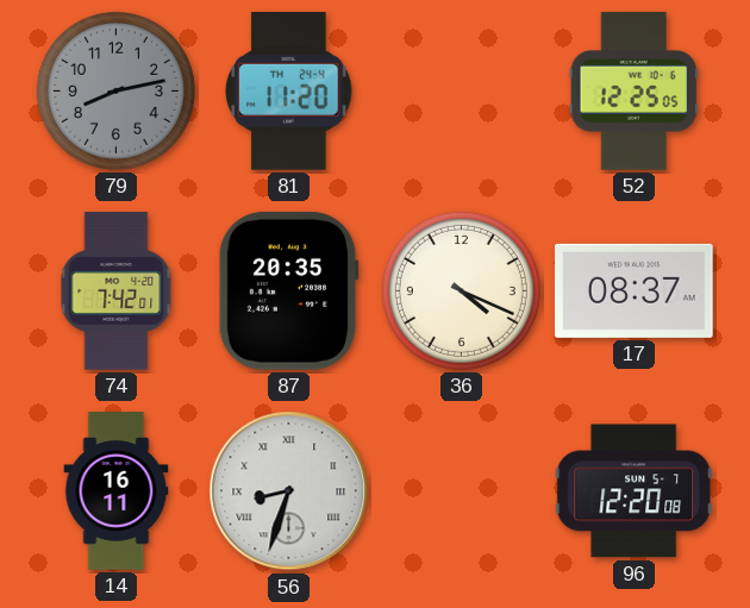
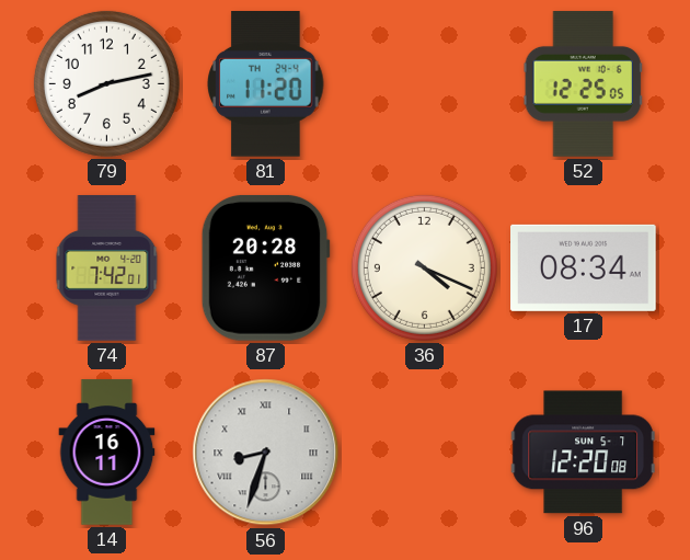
79 dial: grey -> white (106, 83)
87: 20:35 -> 20:28 (265, 267)
17: 08:37 -> 08:34 (584, 267)
